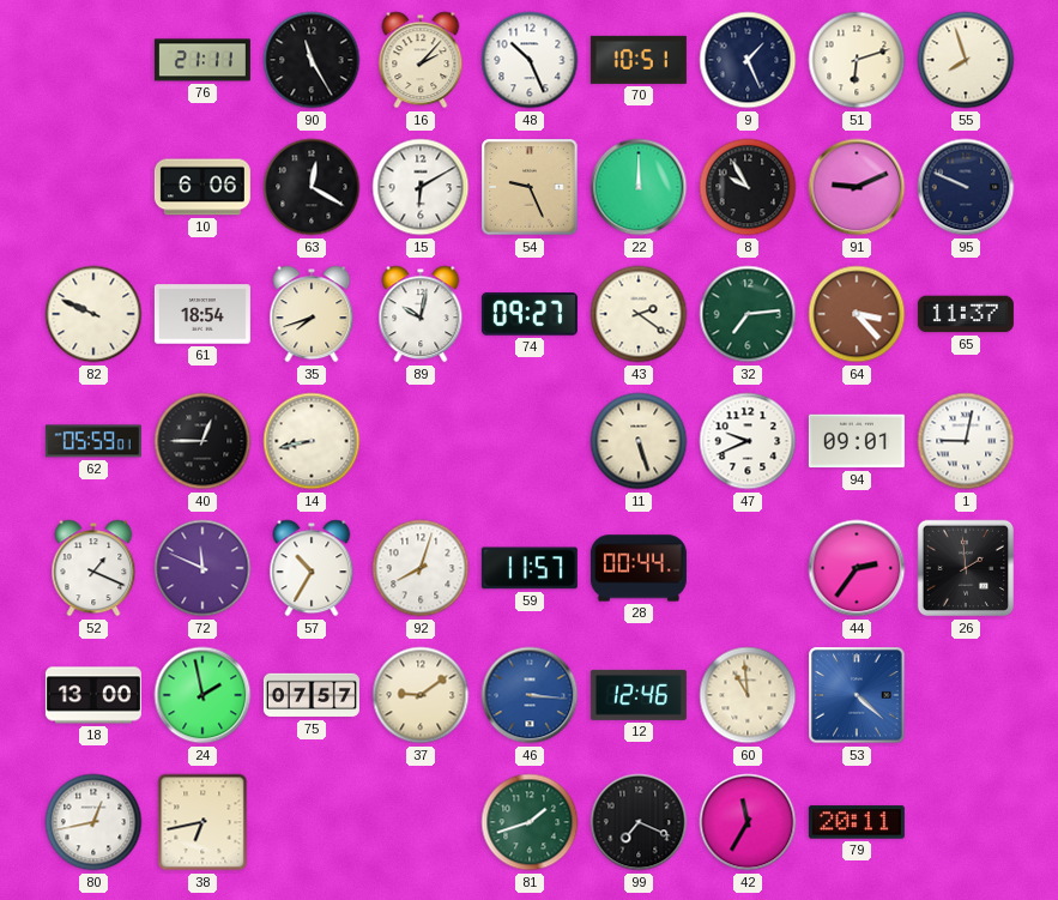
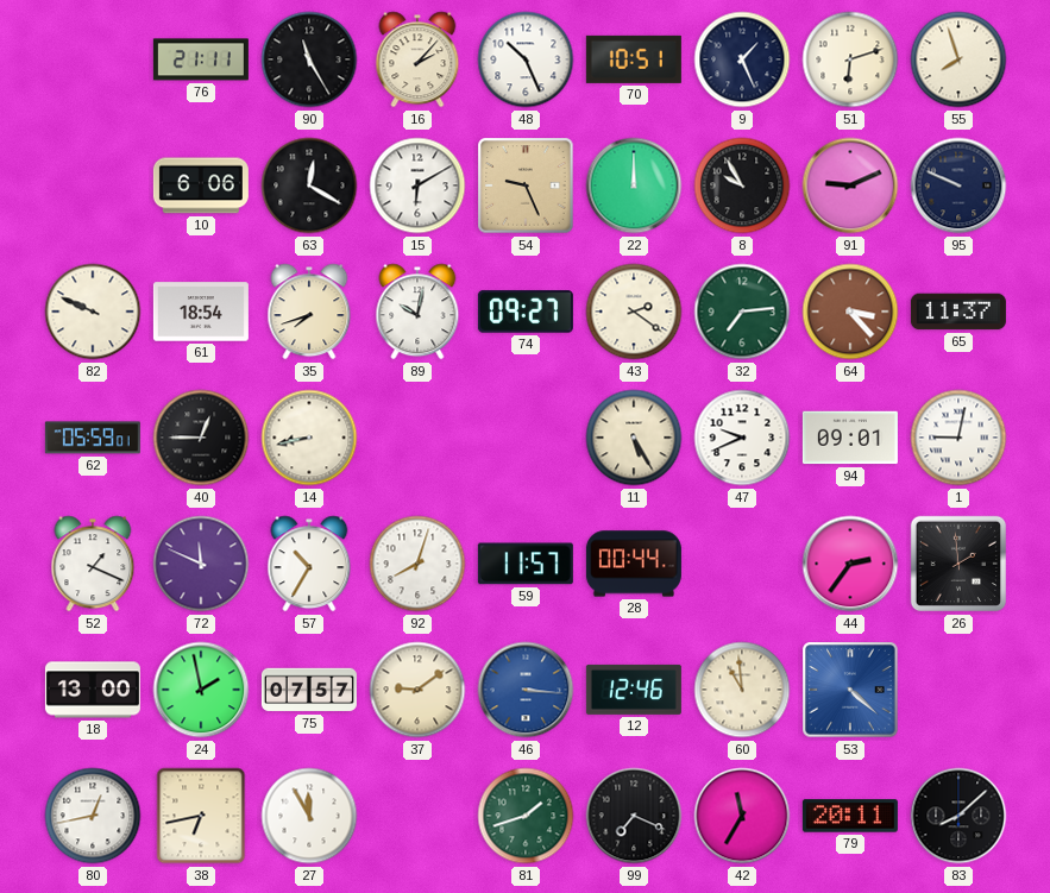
11: 5:27 -> 5:25 (634, 438)
27: none -> 11:55 (309, 816)
83: none -> 8:08 (958, 816)
